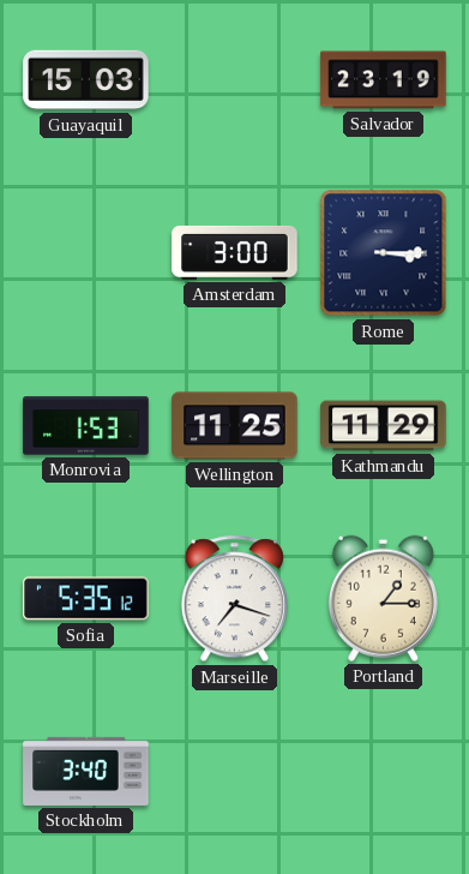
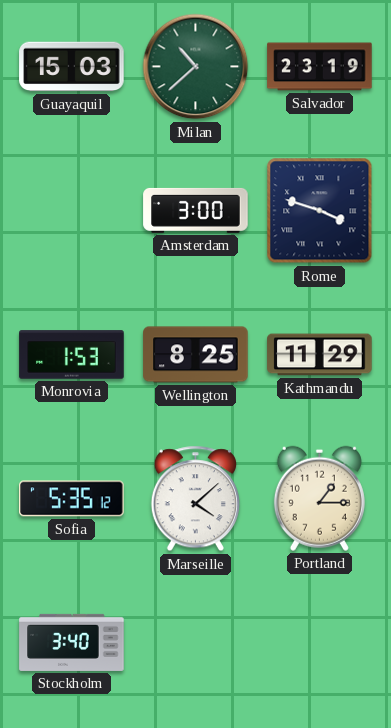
Milan: none -> 10:38 (196, 67)
Rome: 3:15 -> 3:48 (320, 211)
Wellington: 11:25 -> 8:25 (196, 355)
Marseille: 7:18 -> 4:08 (195, 499)
